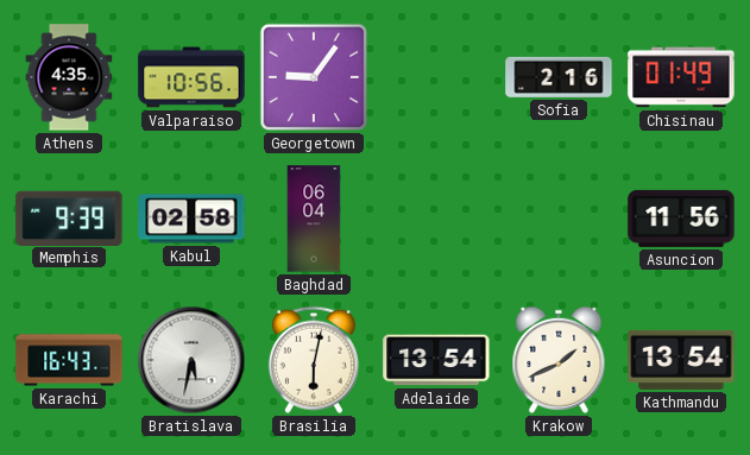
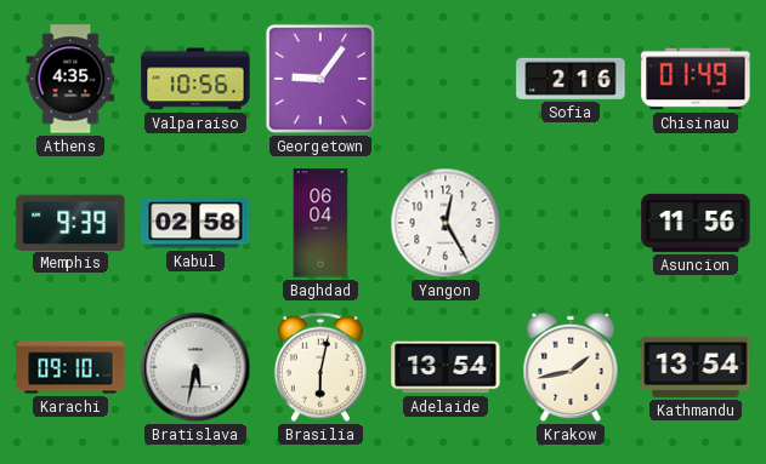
Yangon: none -> 12:25 (446, 223)
Karachi: 16:43 -> 09:10 (70, 367)
Krakow: 1:41 -> 1:43 (571, 367)
